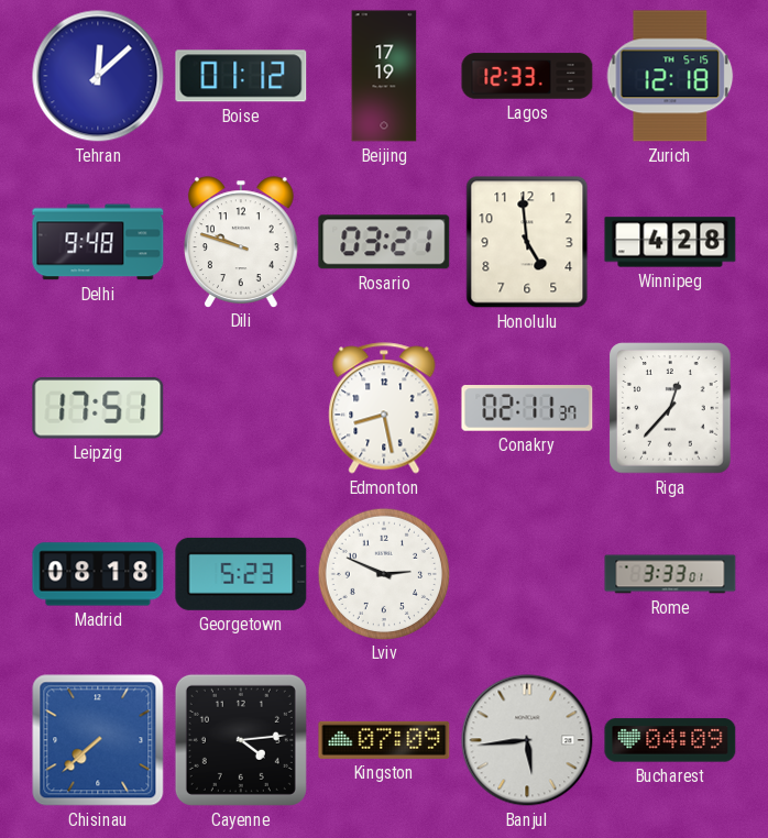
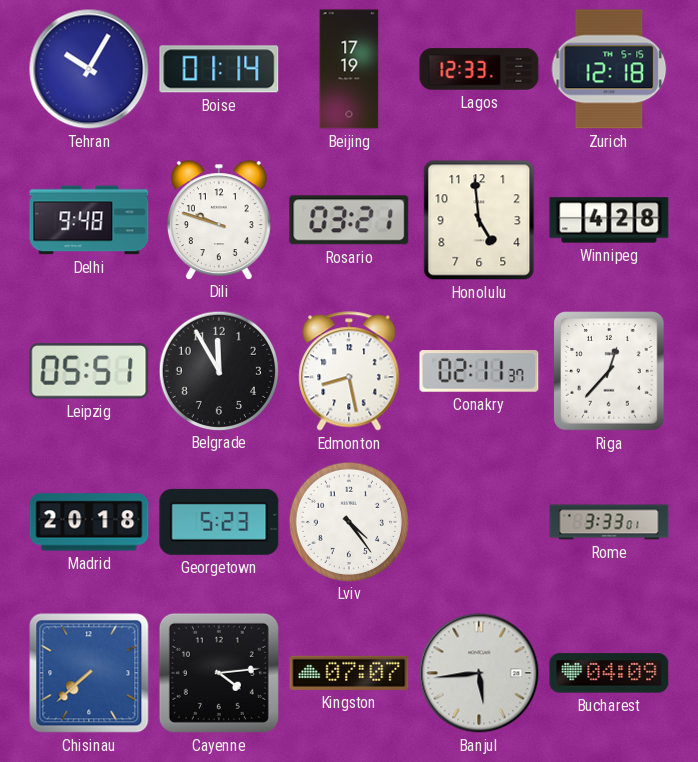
Tehran: 12:08 -> 10:05 (89, 69)
Boise: 01:12 -> 01:14 (219, 69)
Leipzig: 17:51 -> 05:51 (89, 371)
Belgrade: none -> 11:55 (218, 370)
Madrid: 08:18 -> 20:18 (89, 522)
Lviv: 2:49 -> 4:24 (348, 521)
Kingston: 07:09 -> 07:07 (349, 673)
